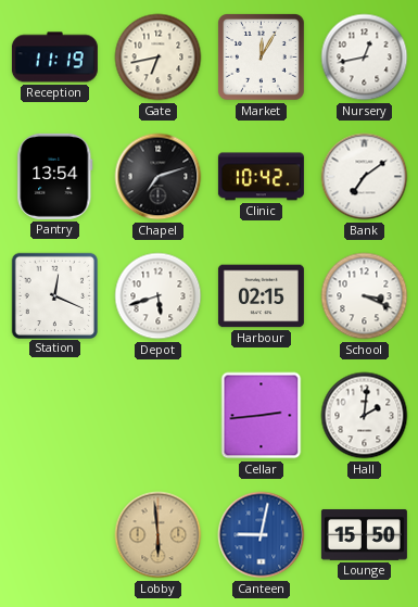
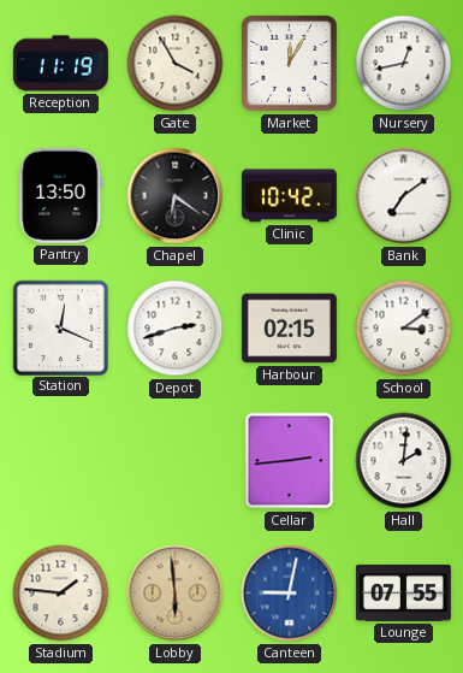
Gate: 6:43 -> 3:55 (176, 64)
Pantry: 13:54 -> 13:50 (61, 195)
Chapel: 7:12 -> 6:21 (176, 196)
Depot: 5:42 -> 2:42 (176, 329)
School: 3:19 -> 3:09 (404, 329)
Stadium: none -> 1:46 (61, 594)
Lounge: 15:50 -> 07:55 (403, 592)
